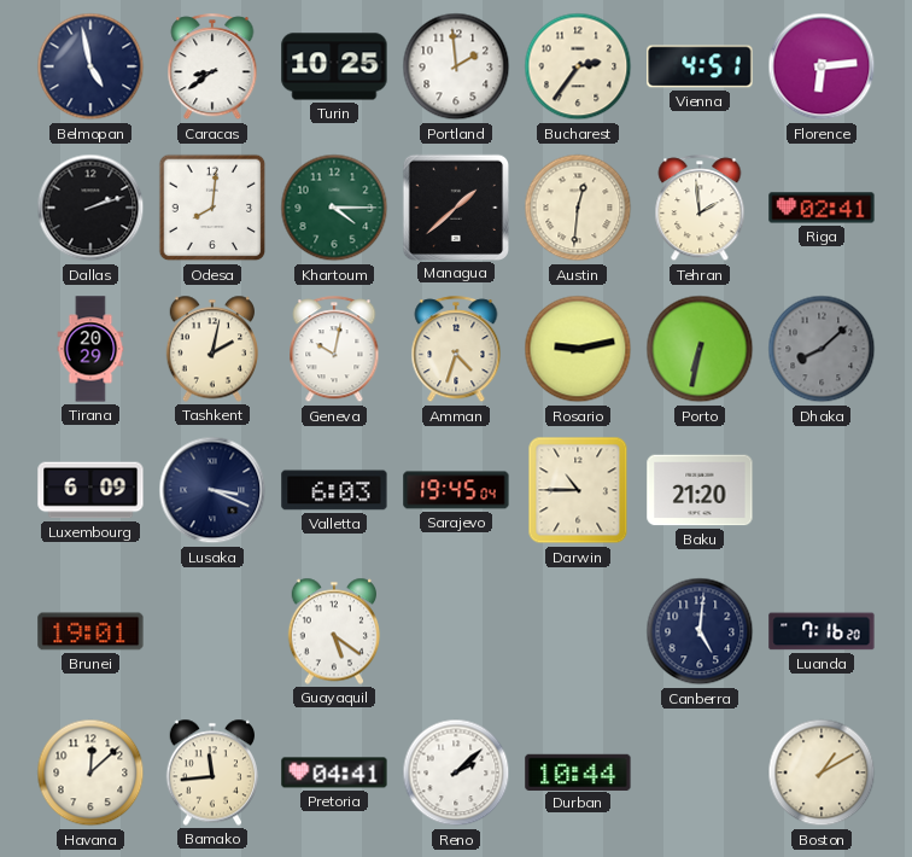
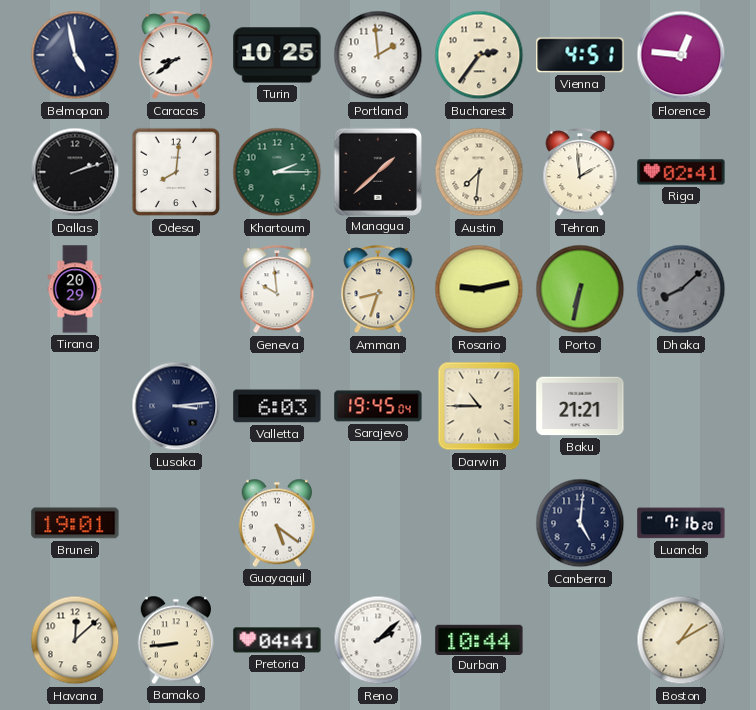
Florence: 6:14 -> 12:46 (681, 55)
Khartoum: 4:15 -> 2:15 (277, 172)
Austin: 12:31 -> 7:31 (479, 172)
Tashkent: 2:02 -> none (212, 349)
Geneva: 10:02 -> 9:59 (277, 290)
Amman: 4:33 -> 8:33 (378, 290)
Luxembourg: 6:09 -> none (90, 490)
Lusaka: 3:19 -> 3:14 (176, 406)
Baku: 21:20 -> 21:21 (580, 406)
Bamako: 11:44 -> 8:44 (176, 640)
